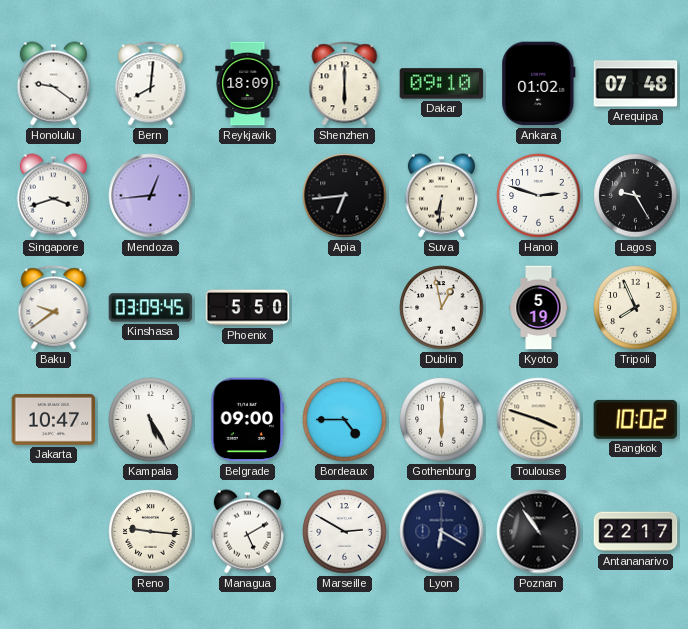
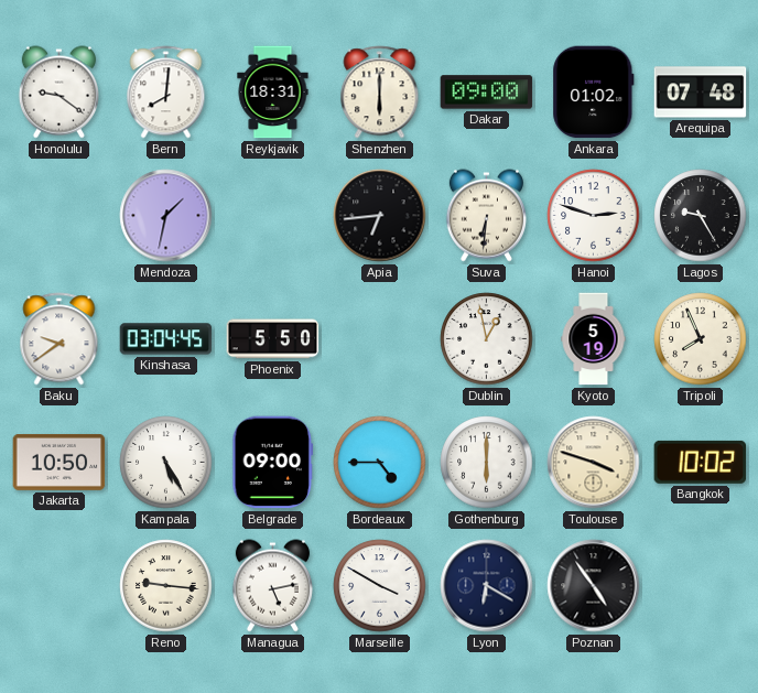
Reykjavik: 18:09 -> 18:31 (273, 93)
Dakar: 09:10 -> 09:00 (487, 93)
Singapore: 3:42 -> none (53, 196)
Mendoza: 12:44 -> 1:32 (166, 216)
Kinshasa: 03:09 -> 03:04 (166, 339)
Jakarta: 10:47 -> 10:50 (59, 462)
Managua: 5:10 -> 5:13 (272, 586)
Marseille: 2:50 -> 3:50 (380, 586)
Poznan: 10:54 -> 4:54 (594, 586)
Antananarivo: 22:17 -> none (636, 532)
